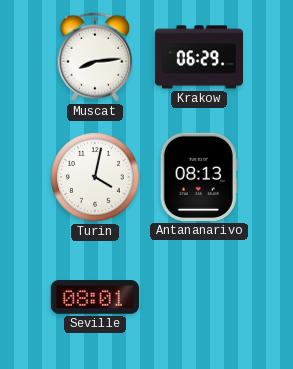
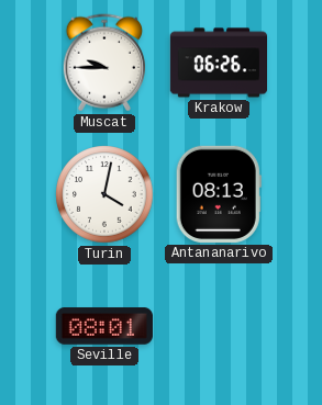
Muscat: 8:14 -> 9:45 (103, 63)
Krakow: 06:29 -> 06:26 (219, 63)
